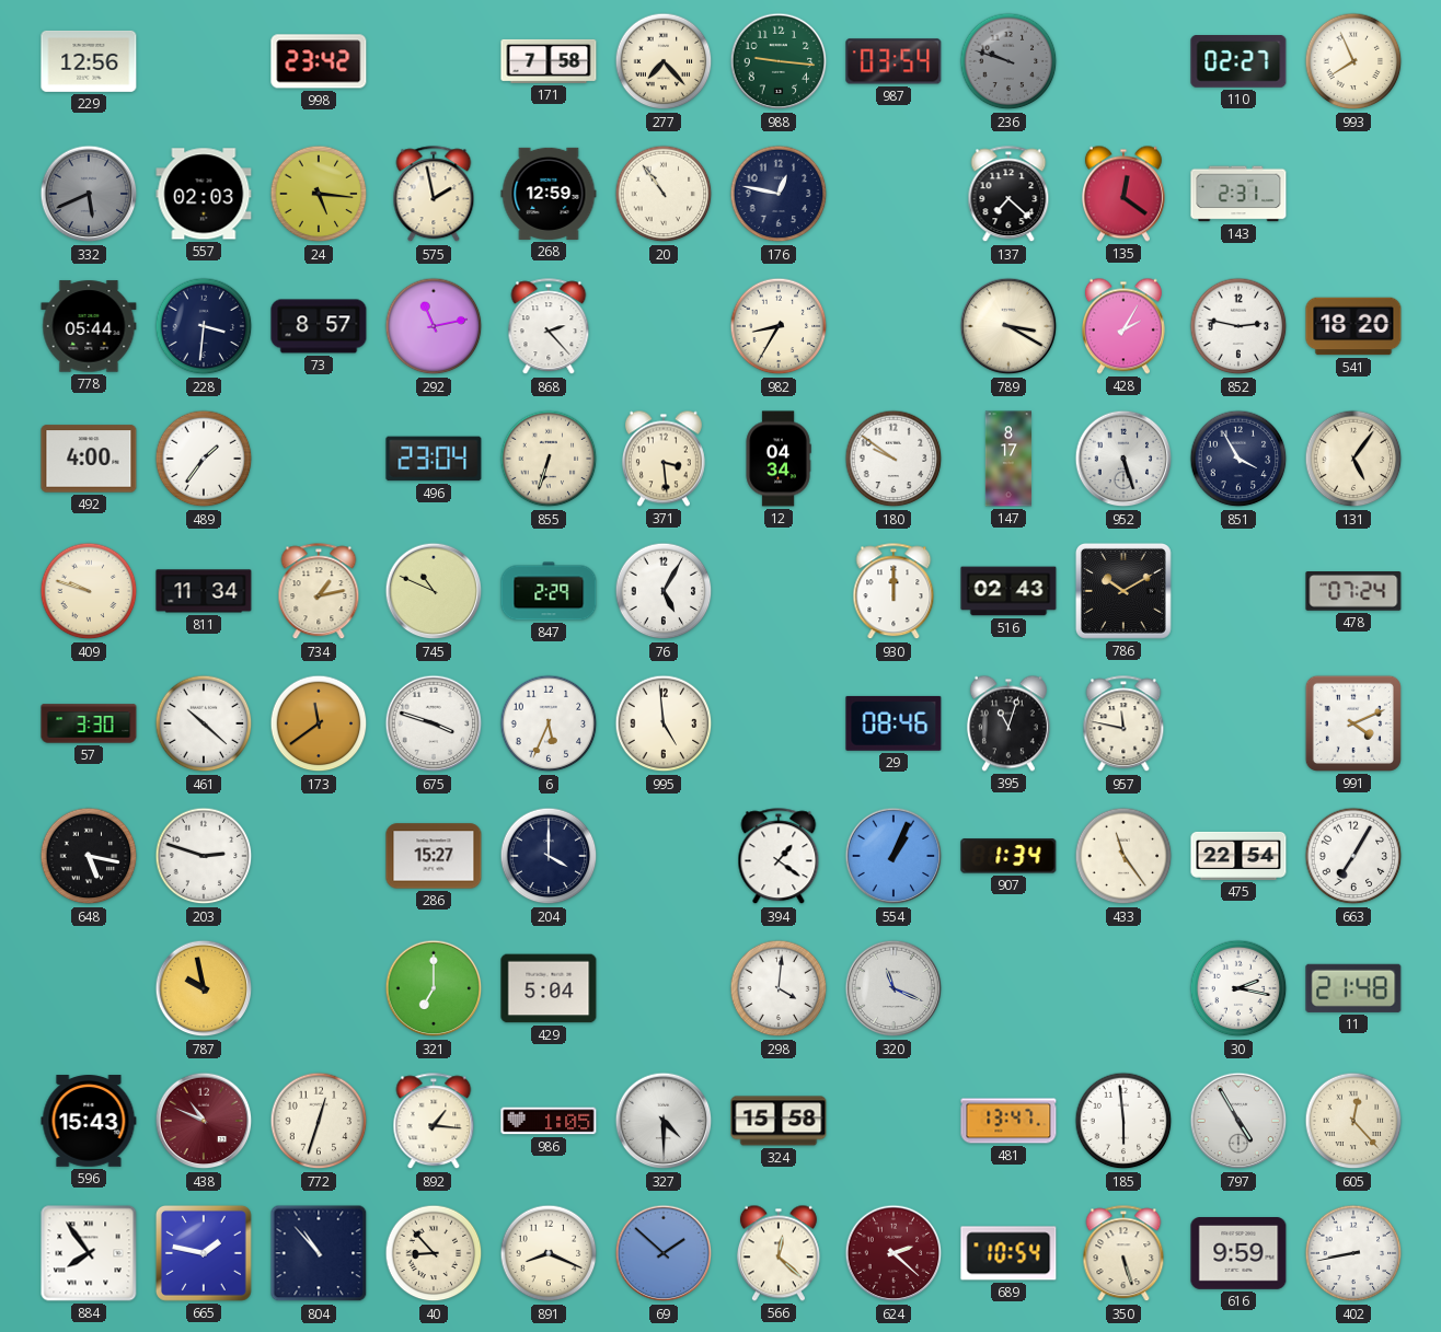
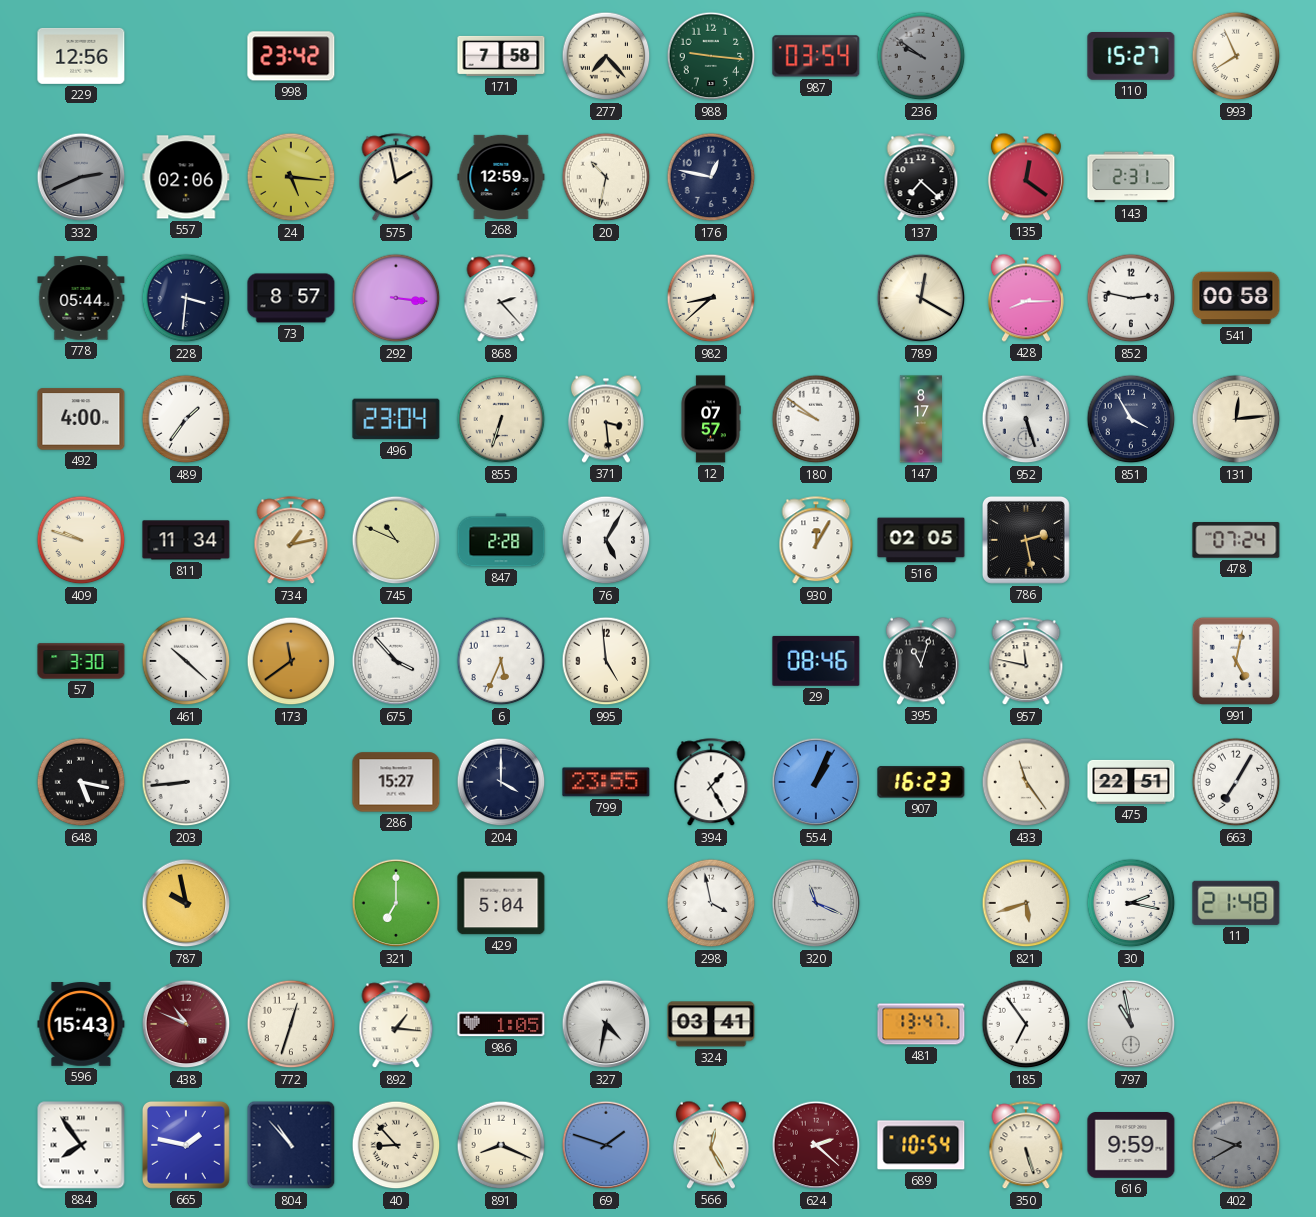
236: 9:48 -> 9:51 (921, 56)
110: 02:27 -> 15:27 (1131, 57)
332: 5:41 -> 2:41 (81, 177)
557: 02:03 -> 02:06 (186, 177)
20: 10:54 -> 10:32 (606, 177)
292: 11:13 -> 3:16 (396, 298)
982: 8:35 -> 8:38 (711, 298)
789: 3:20 -> 12:20 (921, 298)
428: 2:05 -> 8:15 (1026, 298)
541: 18:20 -> 00:58 (1236, 298)
12: 04:34 -> 07:57 (711, 419)
131: 5:06 -> 12:14 (1236, 419)
847: 2:29 -> 2:28 (501, 540)
930: 12:00 -> 12:05 (816, 541)
516: 02:43 -> 02:05 (921, 540)
786: 10:10 -> 2:28 (1026, 540)
675: 3:48 -> 3:53 (396, 661)
991: 4:11 -> 5:02 (1236, 661)
203: 2:48 -> 8:44 (186, 782)
799: none -> 23:55 (606, 782)
394: 1:21 -> 1:25 (711, 783)
907: 1:34 -> 16:23 (921, 782)
475: 22:54 -> 22:51 (1131, 782)
298: 4:01 -> 3:58 (711, 903)
821: none -> 5:42 (1026, 903)
327: 4:30 -> 4:32 (606, 1024)
324: 15:58 -> 03:41 (711, 1024)
185: 5:59 -> 6:54 (1026, 1024)
797: 4:55 -> 10:58 (1131, 1024)
605: 12:23 -> none (1353, 1121)
69: 1:52 -> 1:48 (606, 1145)
566: 12:22 -> 12:25 (711, 1145)
402: 8:43 -> 9:40 (1236, 1145)
402 dial: white -> grey (1236, 1145)
